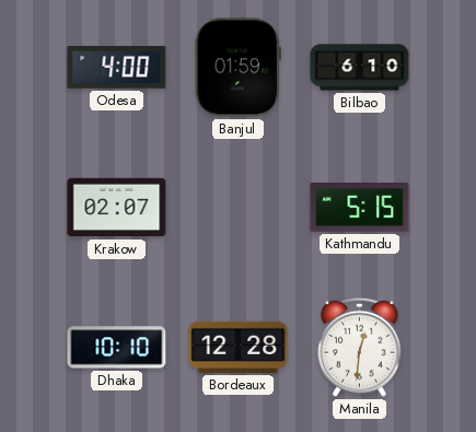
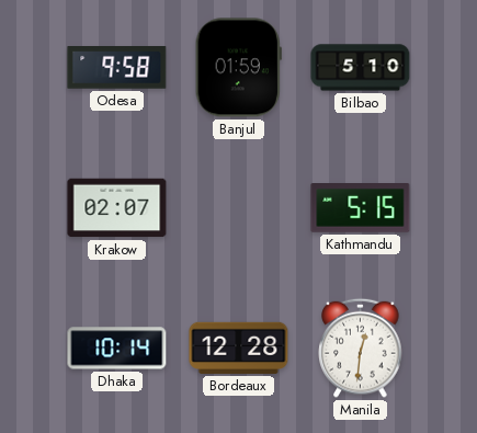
Odesa: 4:00 -> 9:58 (117, 68)
Bilbao: 6:10 -> 5:10 (361, 68)
Dhaka: 10:10 -> 10:14 (117, 349)
